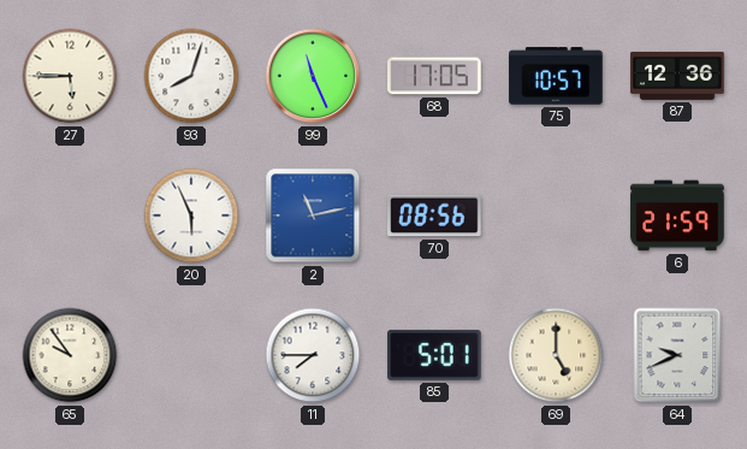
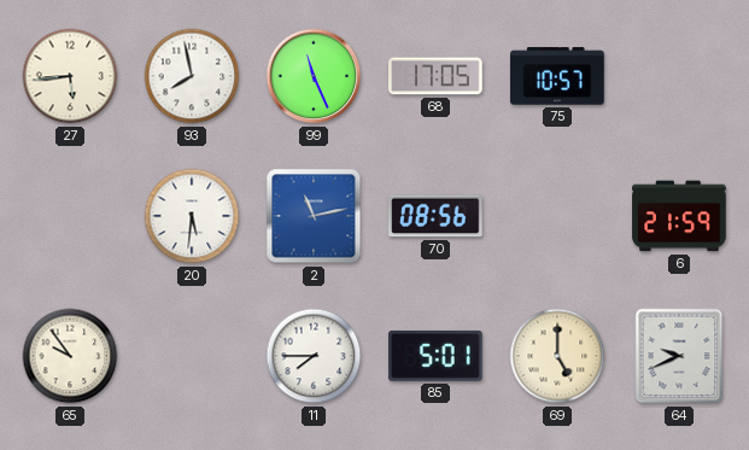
27: 5:45 -> 5:44 (70, 76)
93: 8:03 -> 7:58 (192, 76)
87: 12:36 -> none (677, 76)
20: 5:56 -> 5:31 (192, 216)
